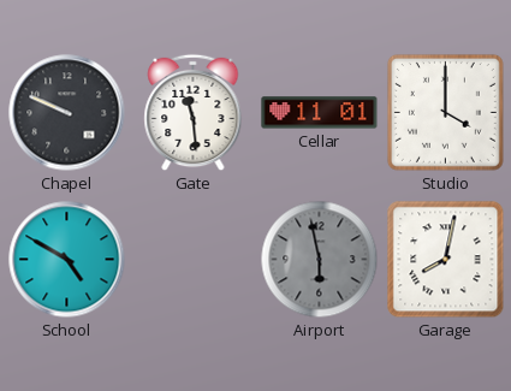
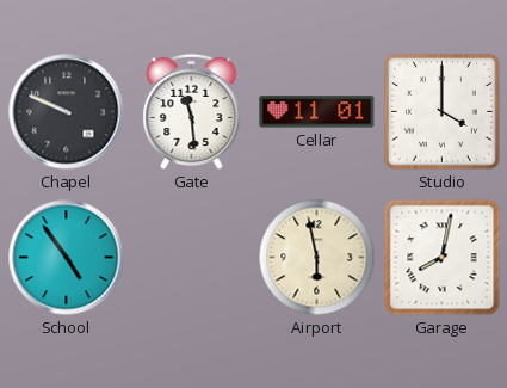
School: 4:50 -> 4:54 (67, 258)
Airport dial: grey -> cream (317, 258)
